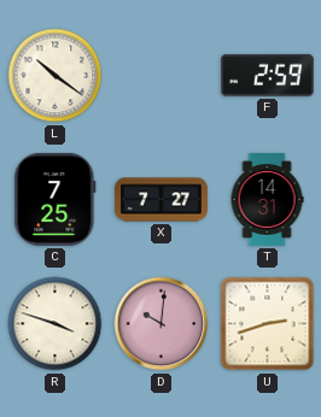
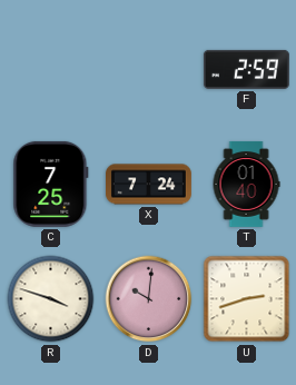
L: 10:21 -> none (56, 76)
X: 7:27 -> 7:24 (149, 185)
T: 14:31 -> 01:40 (246, 185)
